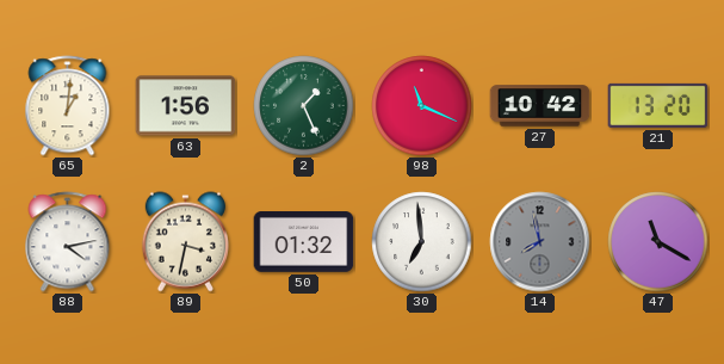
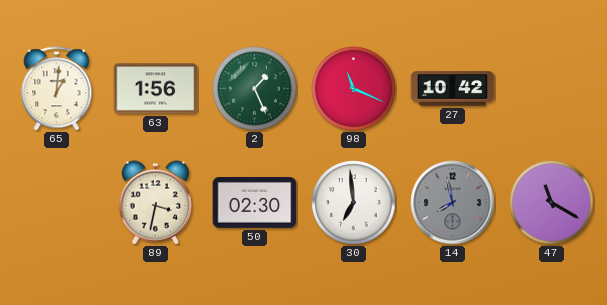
21: 13:20 -> none (658, 105)
88: 4:13 -> none (68, 242)
50: 01:32 -> 02:30 (255, 203)
